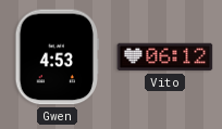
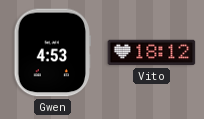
Vito: 06:12 -> 18:12 (152, 53)
